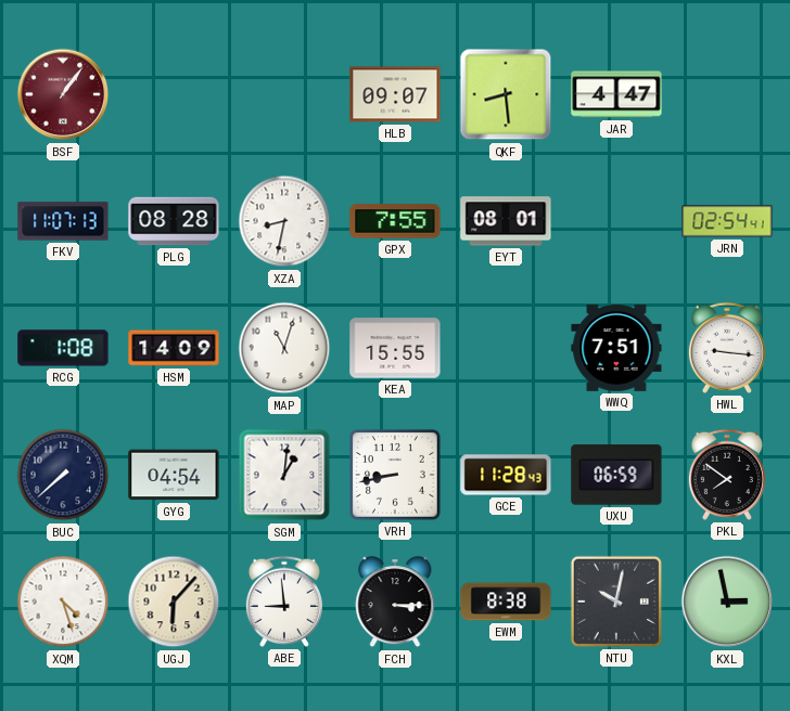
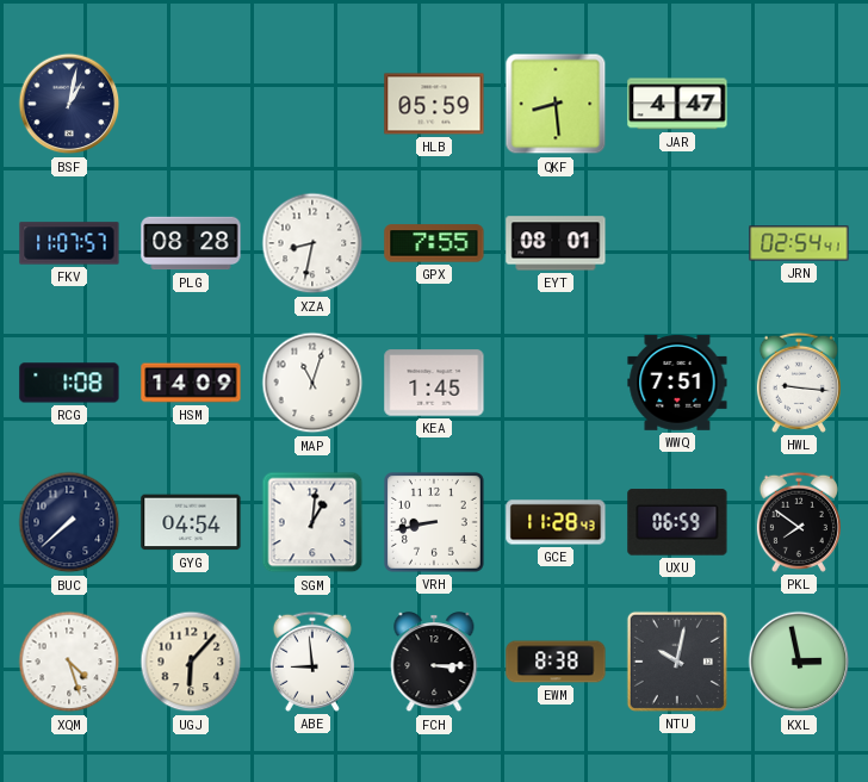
BSF: 1:06 -> 1:02 (69, 104)
BSF dial: burgundy -> navy (69, 104)
HLB: 09:07 -> 05:59 (434, 104)
FKV: 11:07:13 -> 11:07:57 (69, 243)
KEA: 15:55 -> 1:45 (434, 383)
